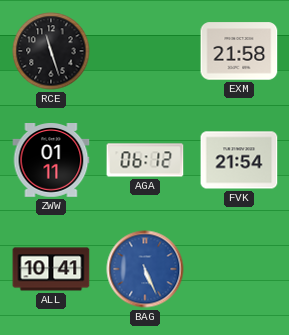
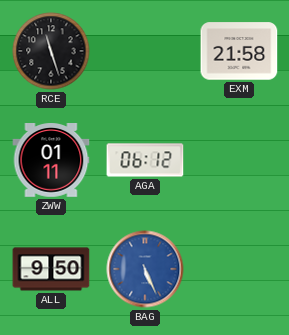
FVK: 21:54 -> none (239, 160)
ALL: 10:41 -> 9:50 (51, 269)
